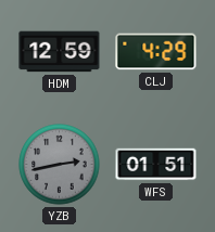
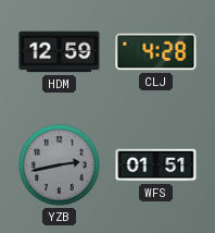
CLJ: 4:29 -> 4:28 (156, 52)
